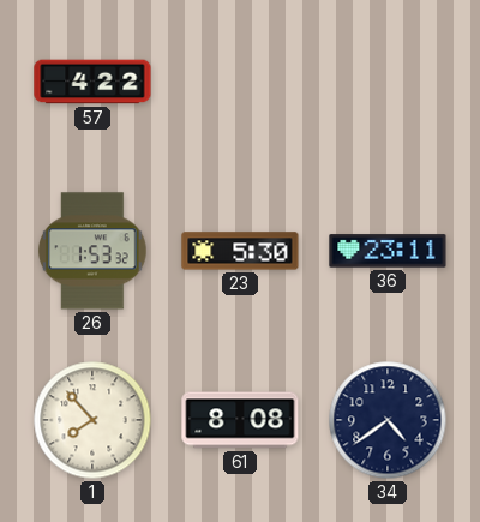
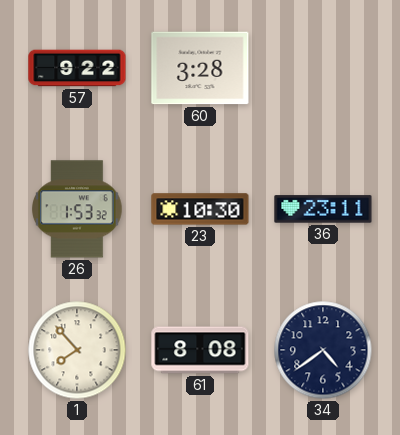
57: 4:22 -> 9:22 (77, 68)
60: none -> 3:28 (200, 68)
23: 5:30 -> 10:30 (200, 209)
